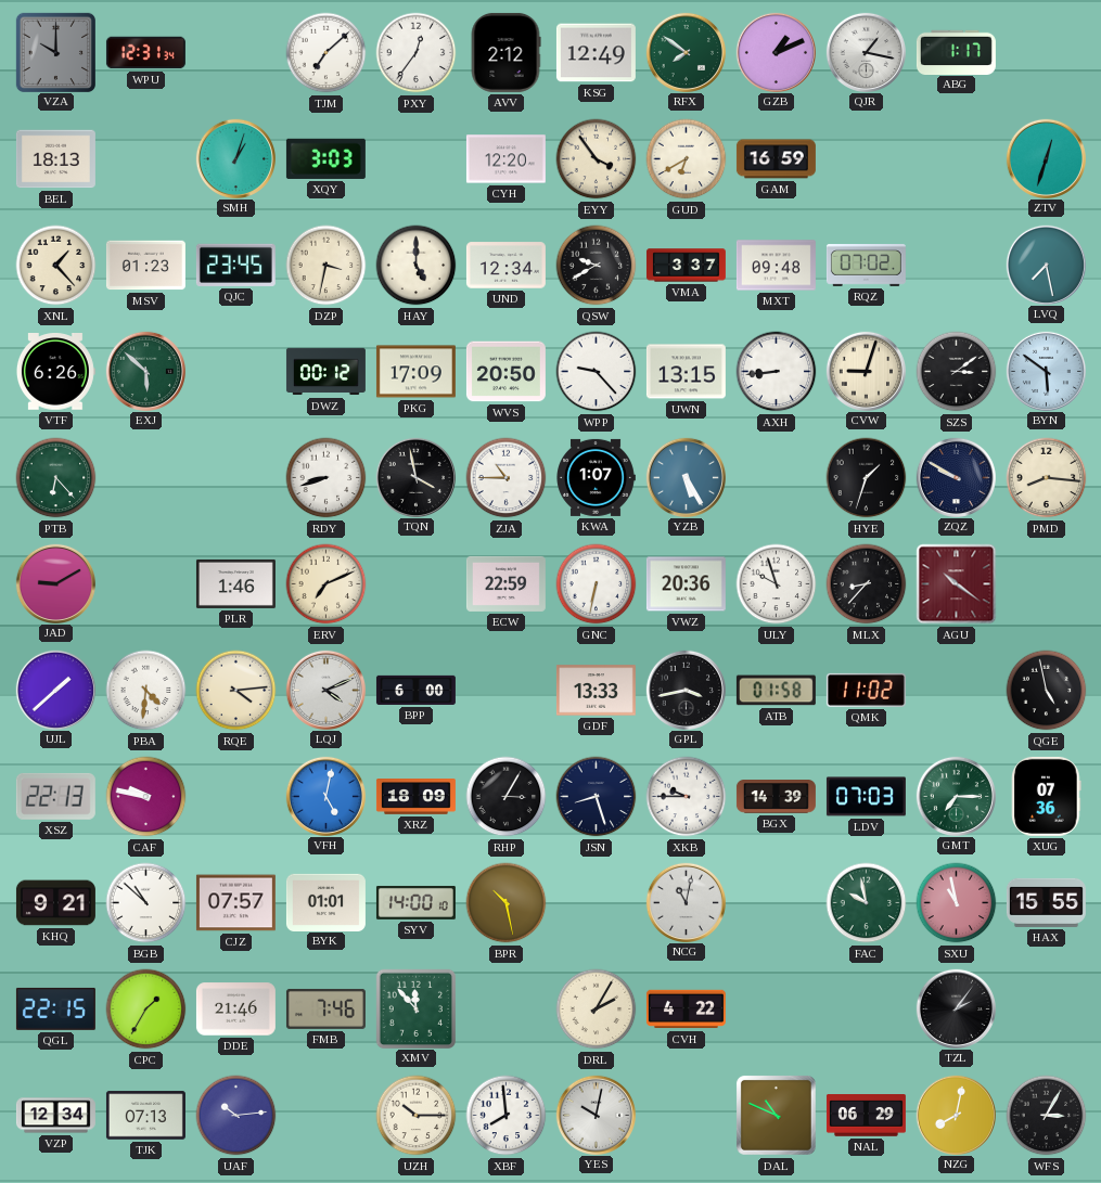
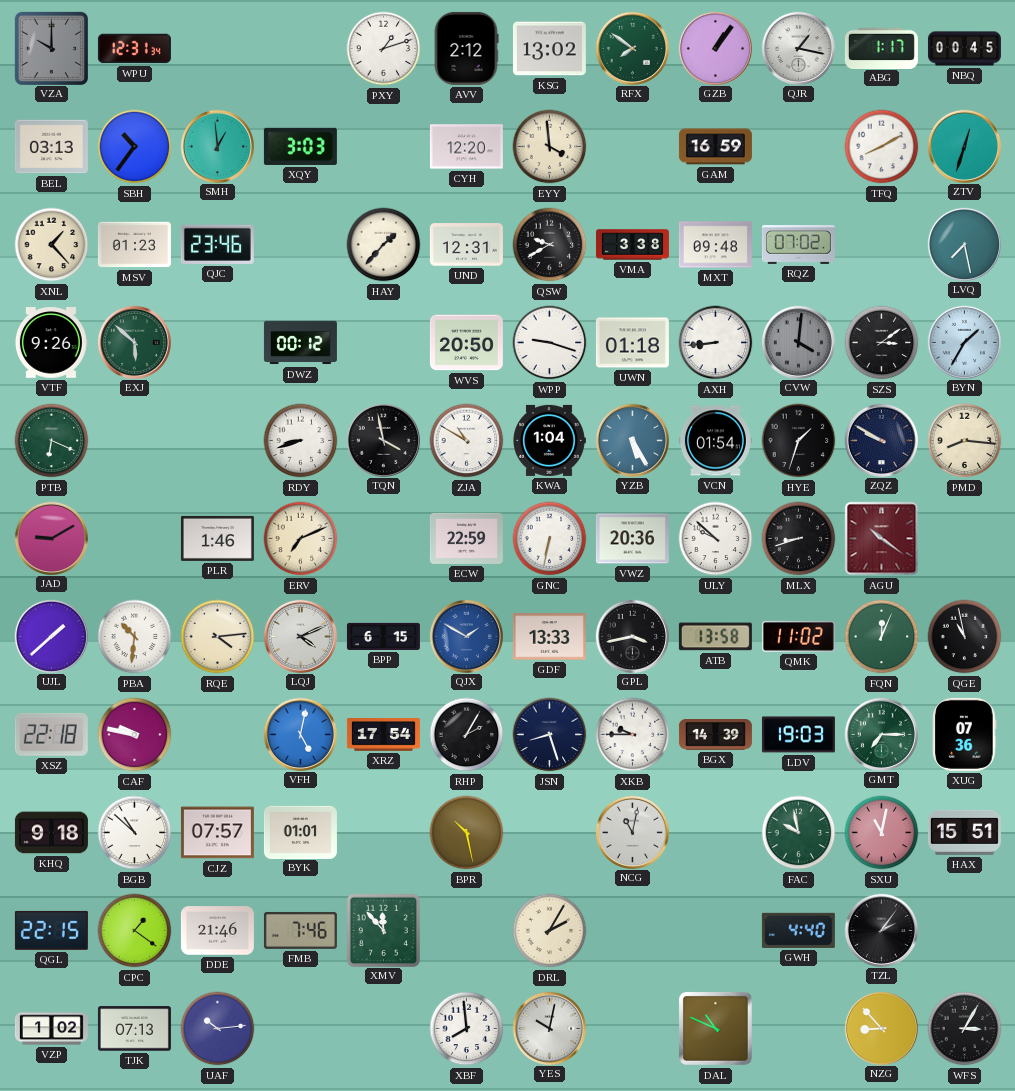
TJM: 7:08 -> none (327, 53)
PXY: 12:36 -> 1:12 (384, 49)
KSG: 12:49 -> 13:02 (549, 49)
GZB: 1:11 -> 1:06 (715, 48)
NBQ: none -> 00:45 (964, 49)
BEL: 18:13 -> 03:13 (51, 147)
SBH: none -> 10:36 (135, 147)
SMH: 1:03 -> 12:59 (217, 146)
EYY: 3:54 -> 3:59 (550, 147)
GUD: 6:40 -> none (687, 159)
TFQ: none -> 8:10 (882, 147)
QJC: 23:45 -> 23:46 (217, 244)
DZP: 3:32 -> none (327, 266)
HAY: 5:00 -> 1:37 (384, 245)
UND: 12:34 -> 12:31 (466, 245)
VMA: 3:37 -> 3:38 (632, 245)
VTF: 6:26 -> 9:26 (51, 343)
PKG: 17:09 -> none (415, 372)
WPP: 9:23 -> 9:18 (550, 343)
UWN: 13:15 -> 01:18 (632, 343)
CVW: 9:03 -> 4:01 (798, 342)
CVW dial: cream -> grey (798, 342)
BYN: 5:51 -> 1:35 (964, 342)
PTB: 6:23 -> 6:19 (52, 441)
ZJA: 10:45 -> 10:50 (467, 441)
KWA: 1:07 -> 1:04 (549, 440)
VCN: none -> 01:54 (715, 441)
ULY: 9:57 -> 9:52 (716, 539)
MLX: 8:37 -> 8:42 (799, 539)
PBA: 4:31 -> 10:31 (135, 637)
BPP: 6:00 -> 6:15 (383, 636)
QJX: none -> 1:50 (466, 636)
ATB: 01:58 -> 13:58 (715, 637)
FQN: none -> 12:04 (882, 637)
QGE: 4:58 -> 10:58 (965, 637)
XSZ: 22:13 -> 22:18 (51, 734)
XRZ: 18:09 -> 17:54 (383, 735)
RHP: 3:05 -> 2:05 (467, 735)
LDV: 07:03 -> 19:03 (798, 735)
KHQ: 9:21 -> 9:18 (51, 833)
SYV: 14:00 -> none (415, 902)
SXU: 10:58 -> 11:02 (882, 833)
HAX: 15:55 -> 15:51 (964, 832)
CPC: 1:35 -> 1:21 (135, 931)
CVH: 4:22 -> none (686, 1010)
GWH: none -> 4:40 (798, 930)
VZP: 12:34 -> 1:02 (51, 1029)
UZH: 10:15 -> none (417, 1116)
NAL: 06:29 -> none (866, 1116)
NZG: 8:02 -> 8:53 (881, 1028)
